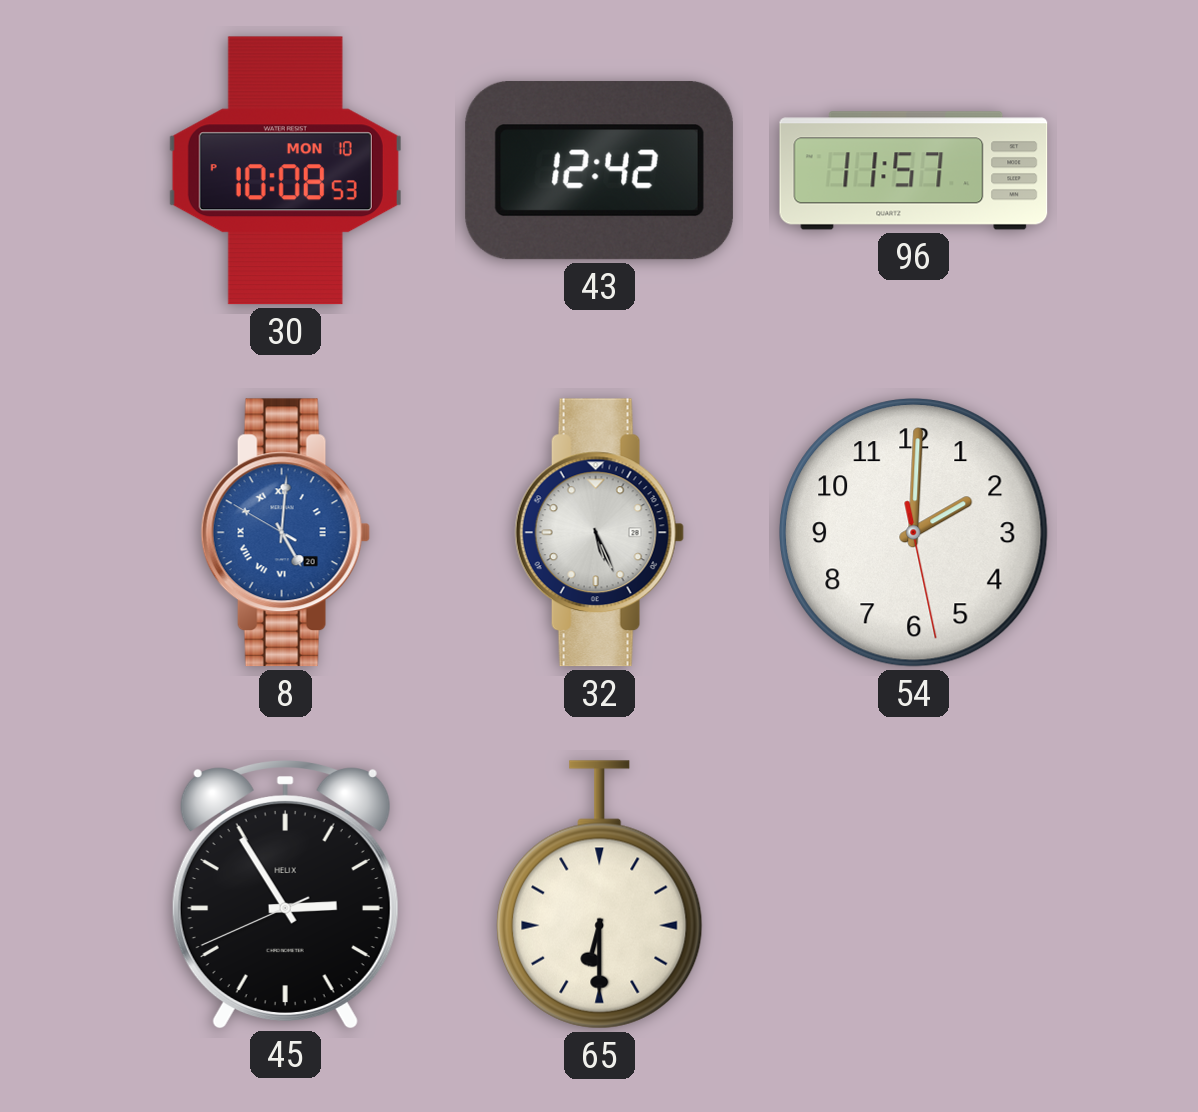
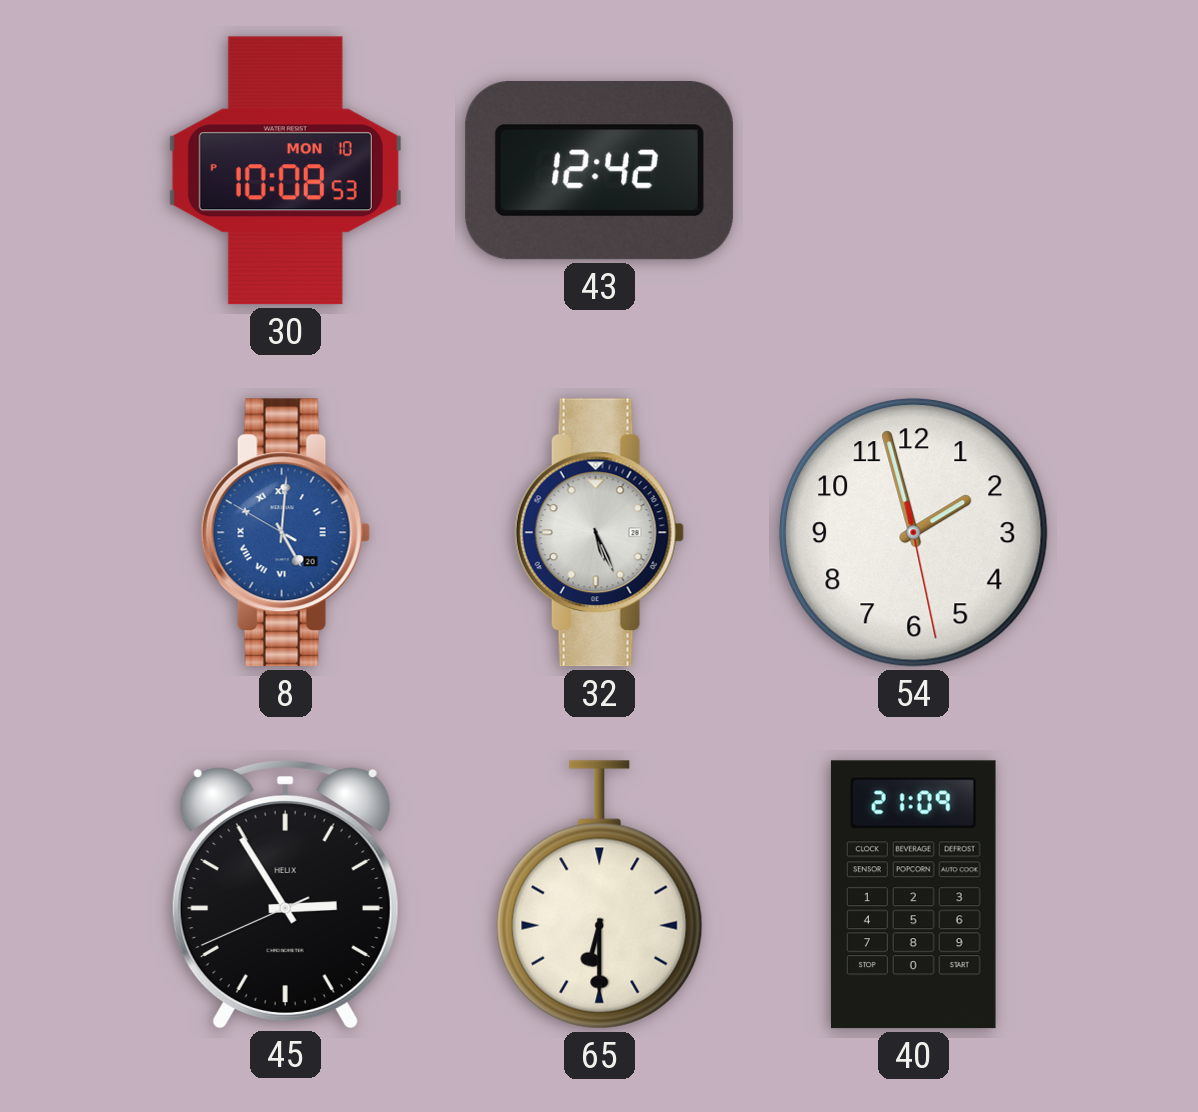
96: 11:57 -> none (914, 171)
54: 2:00 -> 1:57 (914, 533)
40: none -> 21:09 (913, 895)
